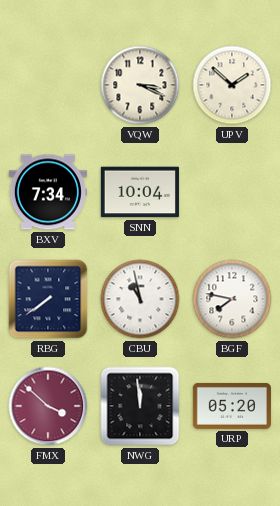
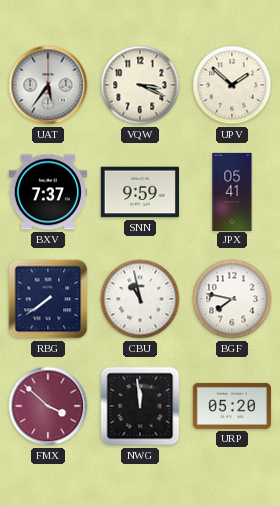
UAT: none -> 5:36 (48, 85)
BXV: 7:34 -> 7:37 (48, 192)
SNN: 10:04 -> 9:59 (139, 192)
JPX: none -> 05:41 (232, 191)
